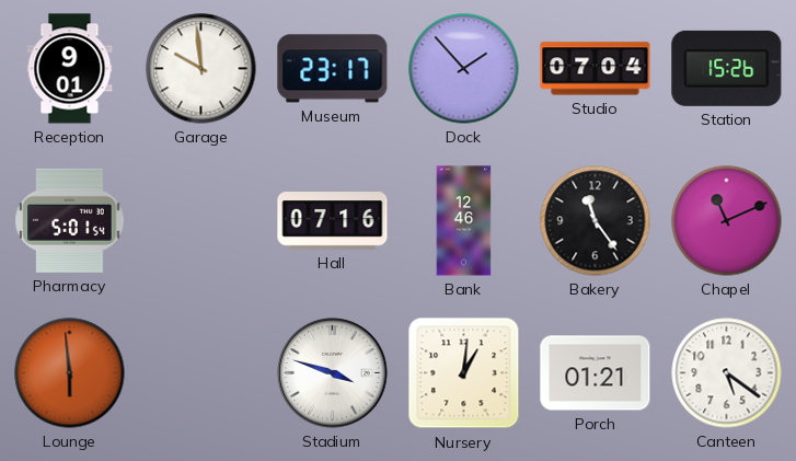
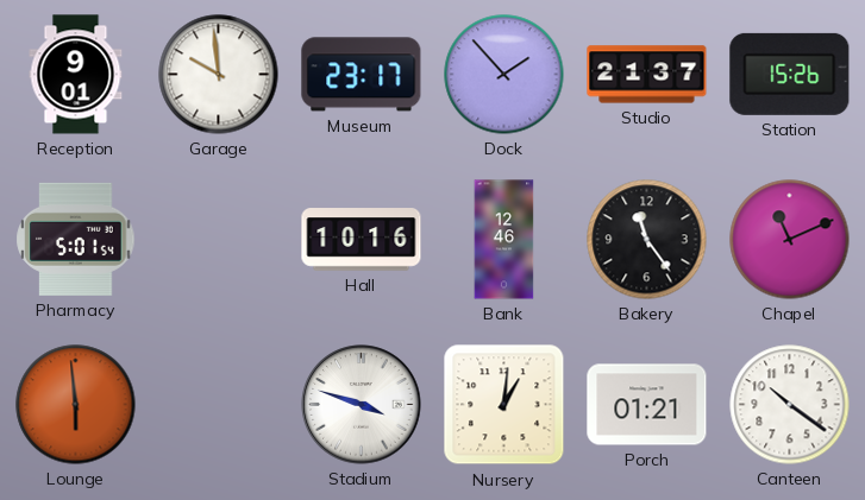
Studio: 07:04 -> 21:37 (647, 75)
Hall: 07:16 -> 10:16 (362, 240)
Canteen: 5:21 -> 10:21 (790, 405)
